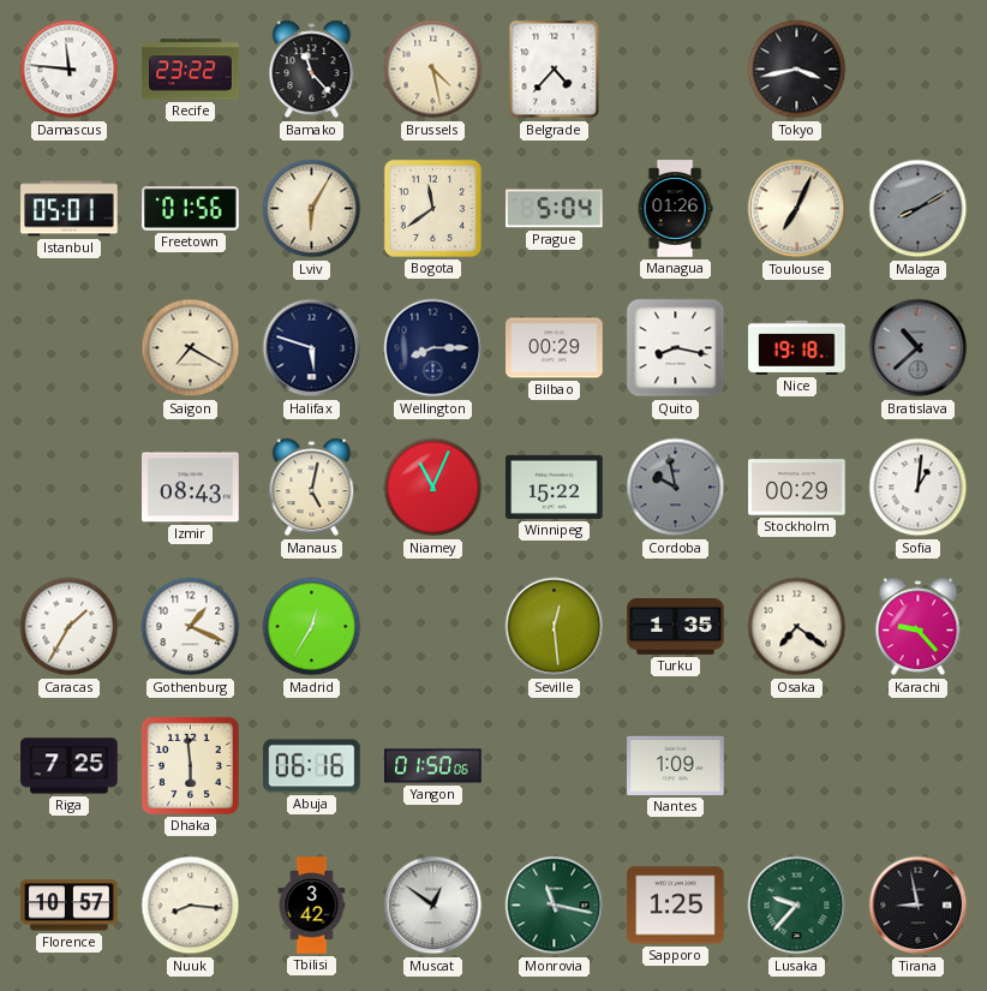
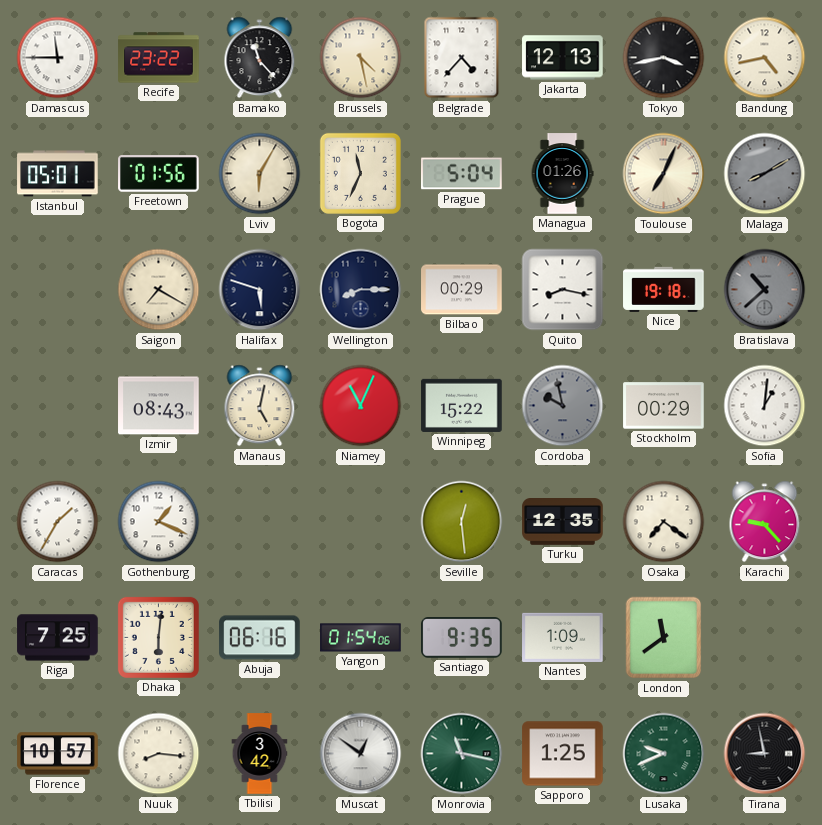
Damascus: 11:46 -> 11:45 (58, 58)
Jakarta: none -> 12:13 (563, 58)
Bandung: none -> 4:43 (765, 58)
Bogota: 11:39 -> 11:34 (360, 173)
Madrid: 12:35 -> none (312, 627)
Turku: 1:35 -> 12:35 (563, 522)
Dhaka: 5:59 -> 6:01 (158, 637)
Yangon: 01:50 -> 01:54 (361, 638)
Santiago: none -> 9:35 (462, 638)
London: none -> 11:39 (664, 638)
Lusaka: 9:37 -> 9:41 (664, 754)
